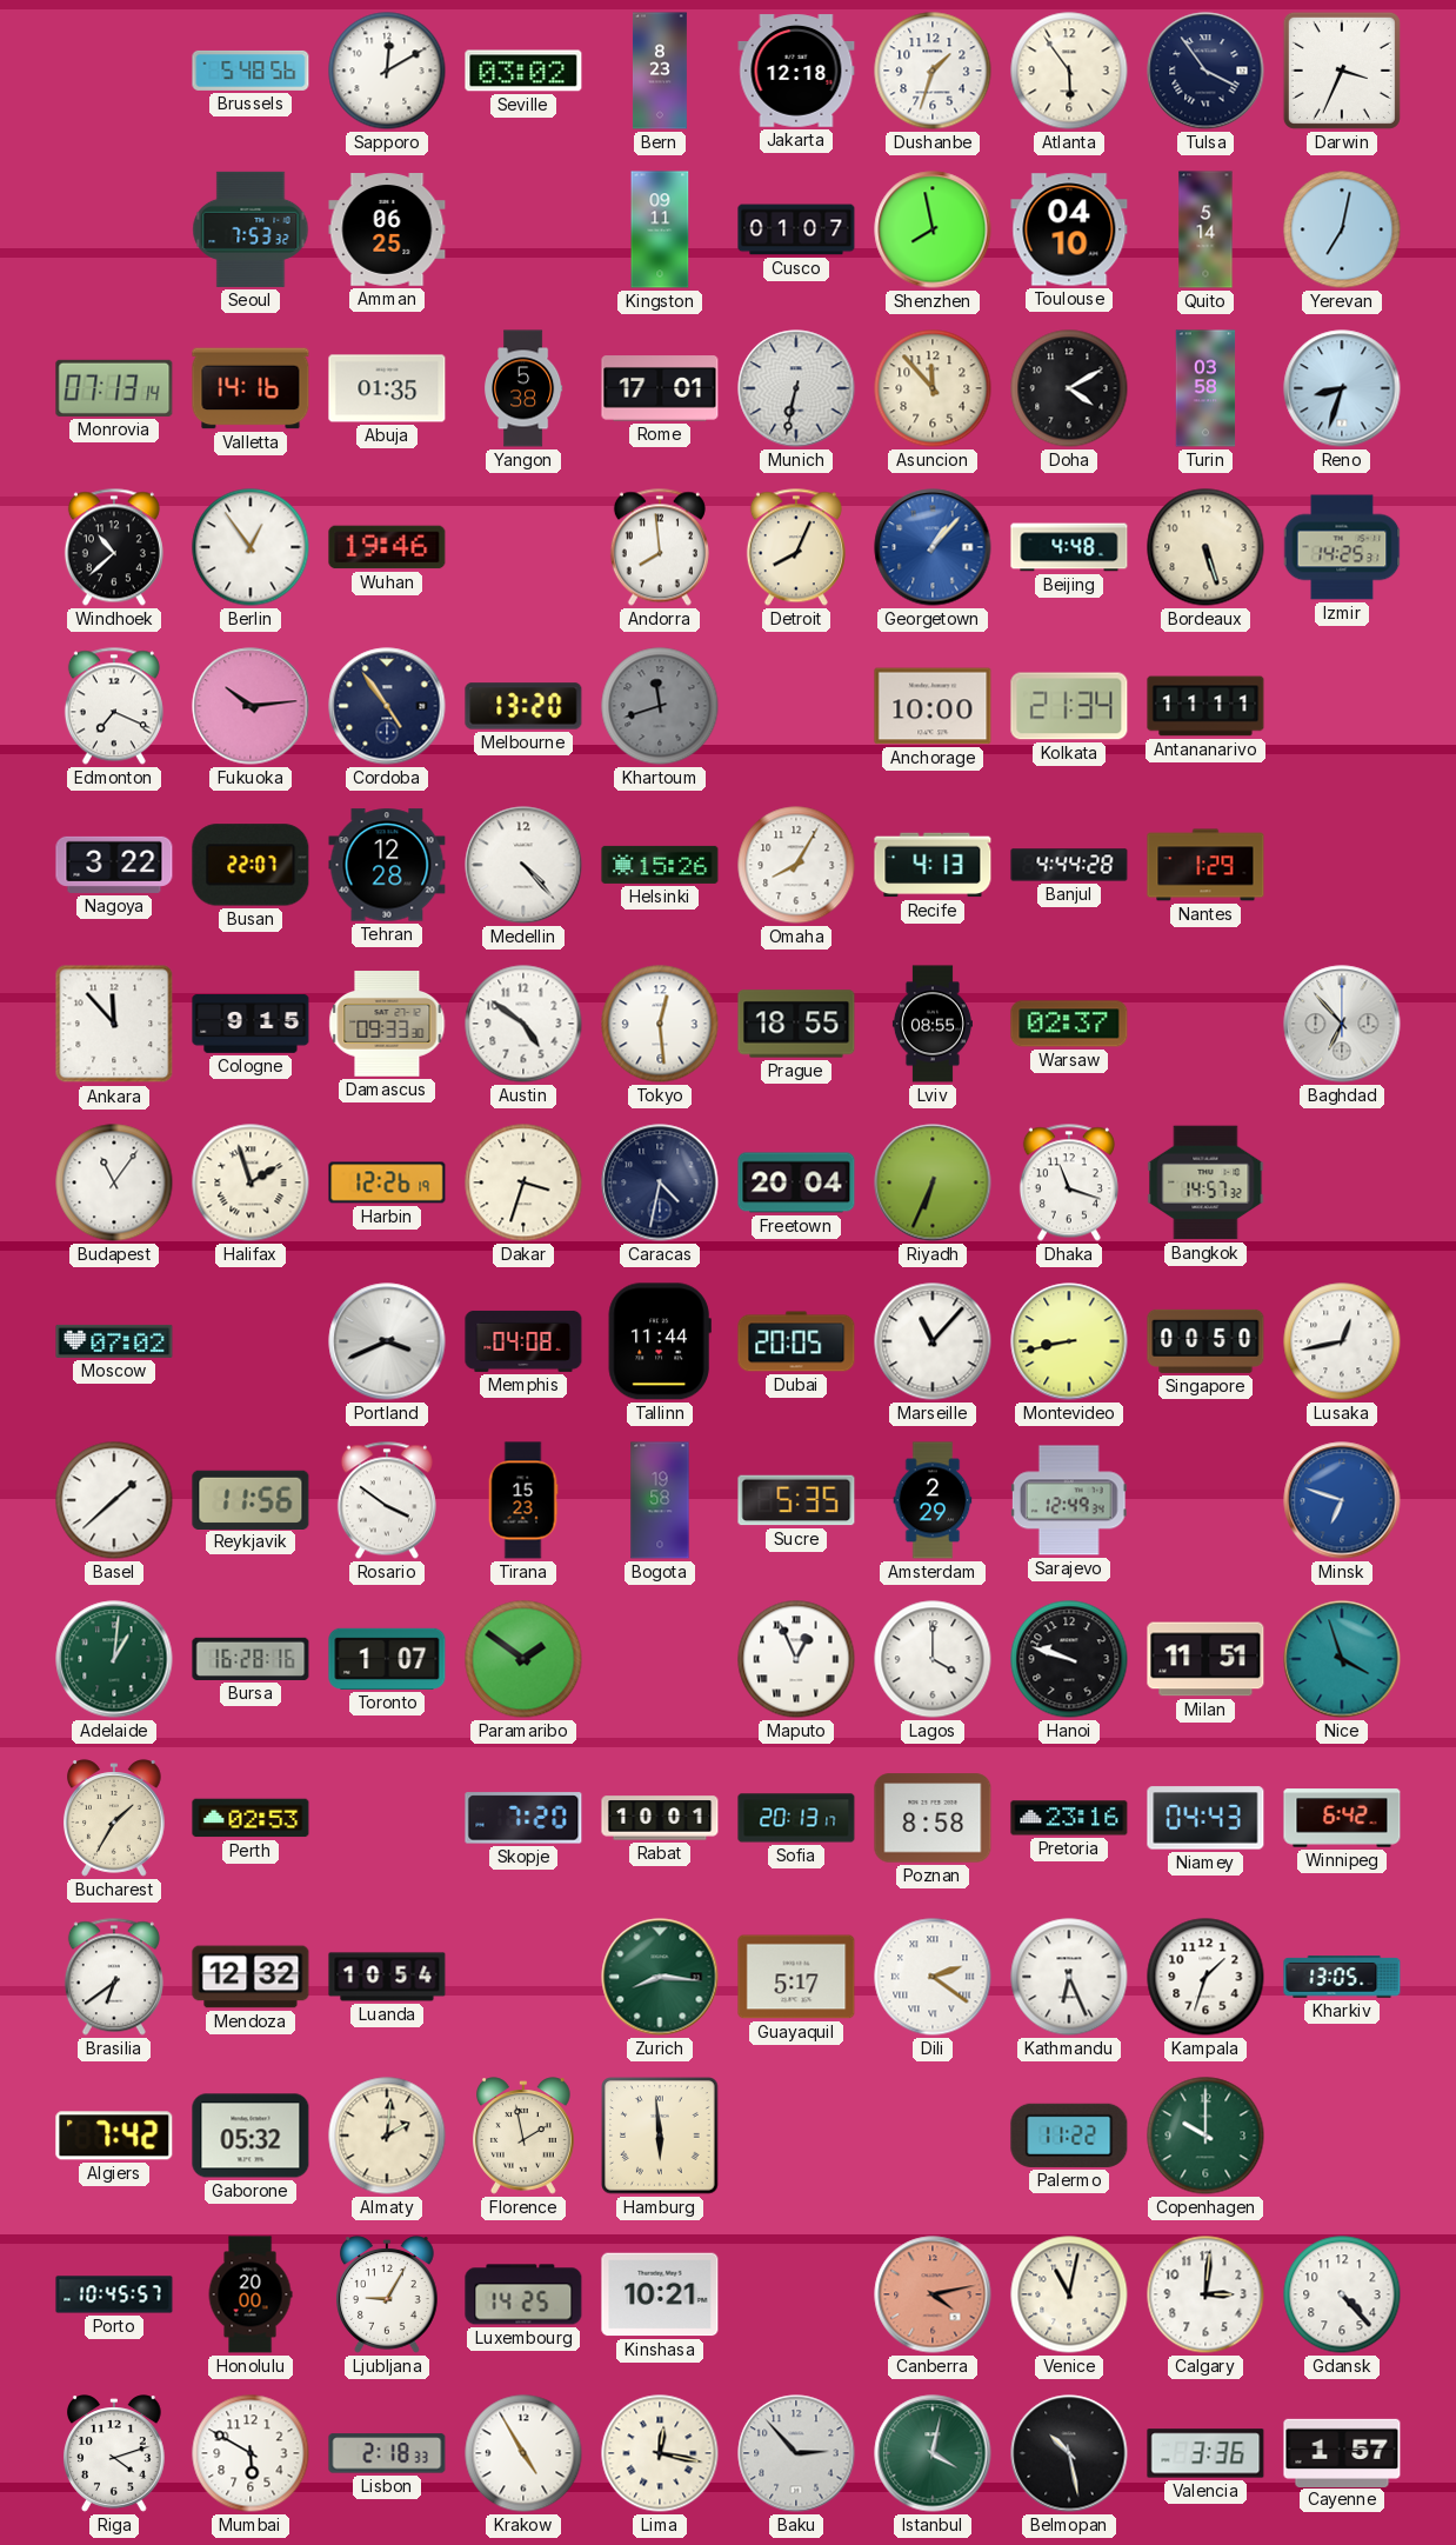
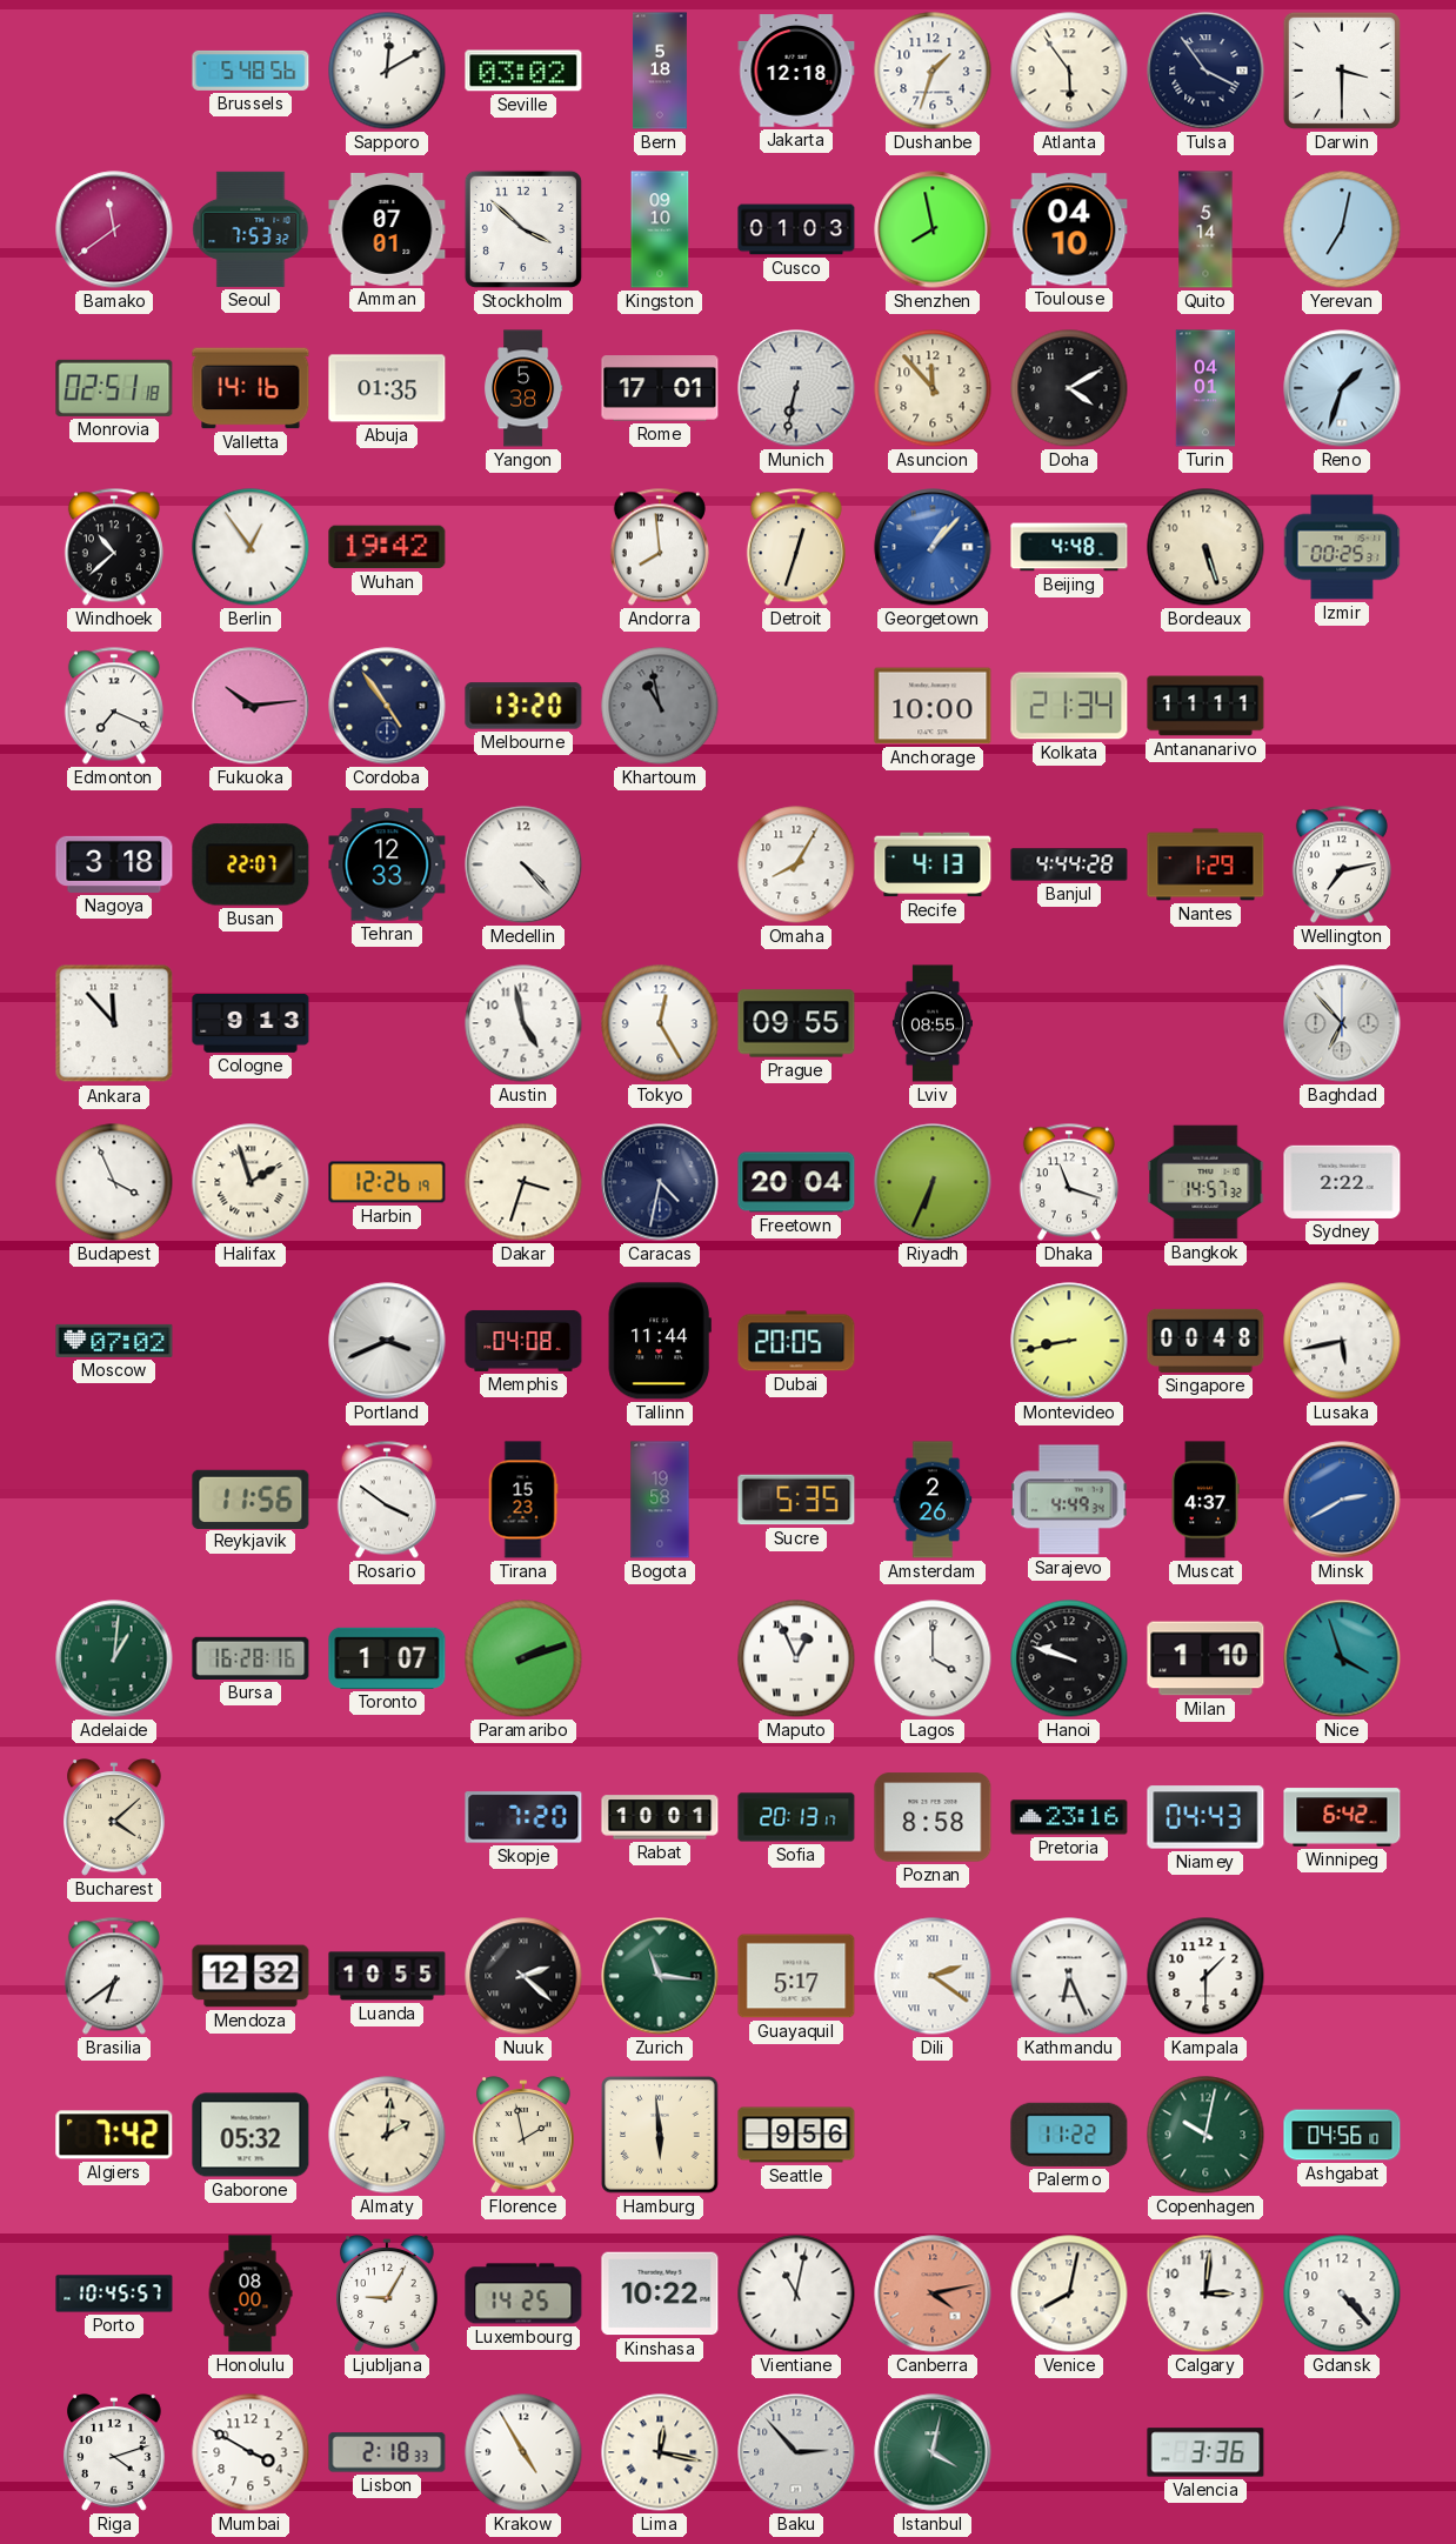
Bern: 8:23 -> 5:18 (660, 71)
Darwin: 3:34 -> 3:30 (1342, 71)
Bamako: none -> 11:39 (114, 229)
Amman: 06:25 -> 07:01 (387, 229)
Stockholm: none -> 3:52 (523, 229)
Kingston: 09:11 -> 09:10 (660, 229)
Cusco: 01:07 -> 01:03 (796, 229)
Monrovia: 07:13 -> 02:51 (114, 388)
Turin: 03:58 -> 04:01 (1205, 388)
Reno: 8:33 -> 1:33 (1342, 388)
Wuhan: 19:46 -> 19:42 (387, 547)
Detroit: 8:04 -> 12:33 (796, 547)
Izmir: 14:25 -> 00:25 (1342, 547)
Khartoum: 11:42 -> 10:58 (660, 706)
Nagoya: 3:22 -> 3:18 (114, 864)
Tehran: 12:28 -> 12:33 (387, 864)
Helsinki: 15:26 -> none (660, 865)
Wellington: none -> 7:13 (1342, 864)
Cologne: 9:15 -> 9:13 (251, 1024)
Damascus: 09:33 -> none (387, 1025)
Austin: 4:51 -> 4:58 (523, 1023)
Tokyo: 12:29 -> 12:25 (660, 1023)
Prague: 18:55 -> 09:55 (796, 1023)
Warsaw: 02:37 -> none (1069, 1024)
Budapest: 11:06 -> 3:56 (114, 1182)
Sydney: none -> 2:22 (1342, 1182)
Marseille: 11:07 -> none (933, 1341)
Singapore: 00:50 -> 00:48 (1205, 1341)
Lusaka: 12:43 -> 5:43 (1342, 1341)
Basel: 1:38 -> none (114, 1500)
Amsterdam: 2:29 -> 2:26 (933, 1500)
Sarajevo: 12:49 -> 4:49 (1069, 1500)
Muscat: none -> 4:37 (1205, 1500)
Minsk: 6:48 -> 2:40 (1342, 1500)
Paramaribo: 1:51 -> 2:12 (523, 1658)
Milan: 11:51 -> 1:10 (1205, 1658)
Bucharest: 1:35 -> 4:08 (115, 1817)
Perth: 02:53 -> none (251, 1818)
Luanda: 10:54 -> 10:55 (387, 1976)
Nuuk: none -> 2:22 (523, 1976)
Zurich: 8:16 -> 11:16 (660, 1976)
Kampala: 1:33 -> 1:30 (1205, 1976)
Kharkiv: 13:05 -> none (1342, 1977)
Seattle: none -> 9:56 (796, 2135)
Copenhagen: 10:00 -> 10:02 (1205, 2135)
Ashgabat: none -> 04:56 (1342, 2135)
Honolulu: 20:00 -> 08:00 (251, 2293)
Kinshasa: 10:21 -> 10:22 (660, 2293)
Vientiane: none -> 11:02 (796, 2293)
Venice: 11:02 -> 8:02 (1069, 2293)
Mumbai: 5:50 -> 3:50 (251, 2452)
Belmopan: 10:28 -> none (1069, 2453)
Cayenne: 1:57 -> none (1342, 2452)
